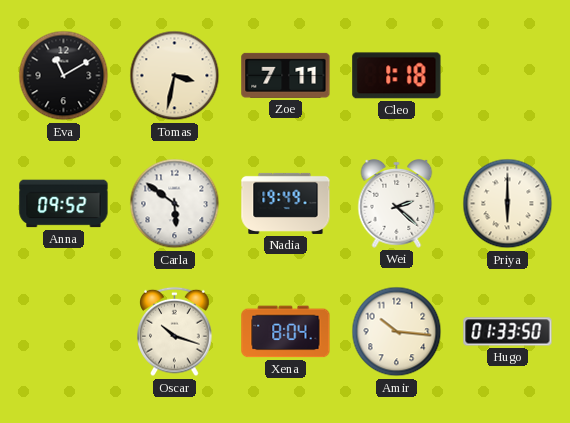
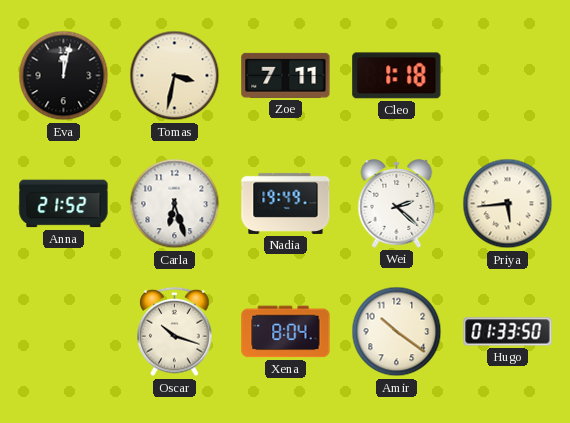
Eva: 11:10 -> 12:02 (64, 76)
Anna: 09:52 -> 21:52 (64, 204)
Carla: 5:51 -> 6:27 (175, 204)
Priya: 6:00 -> 5:44 (508, 204)
Amir: 10:16 -> 10:21 (397, 332)
